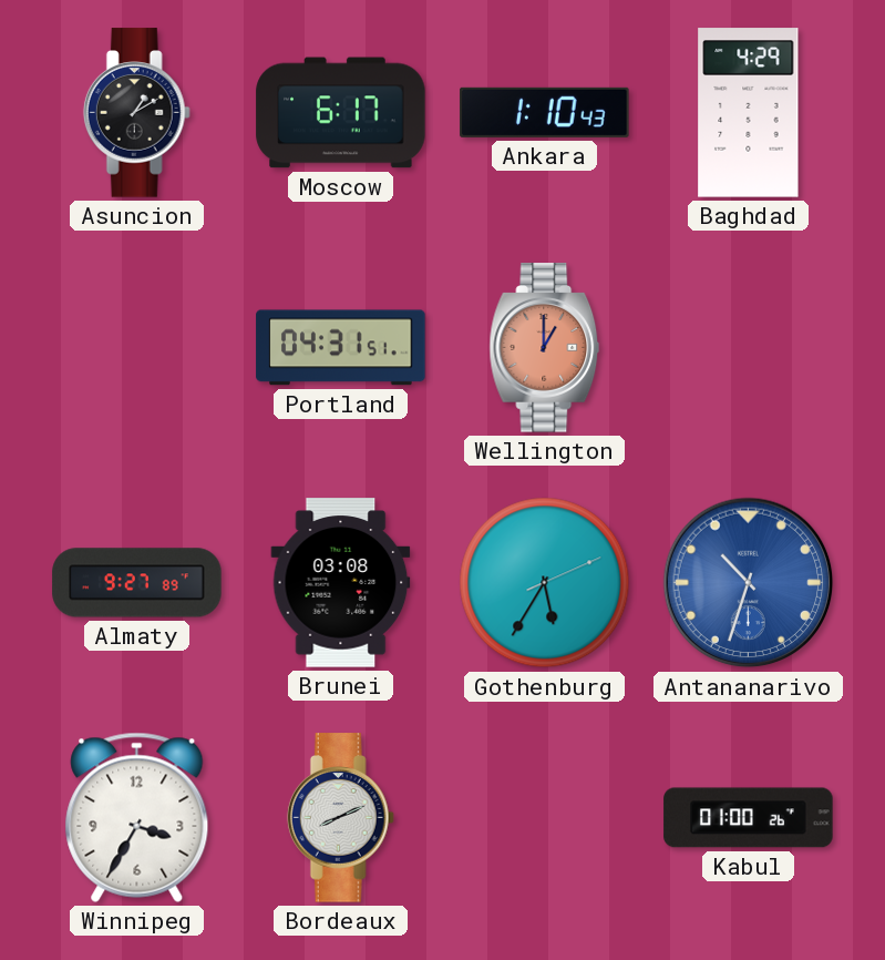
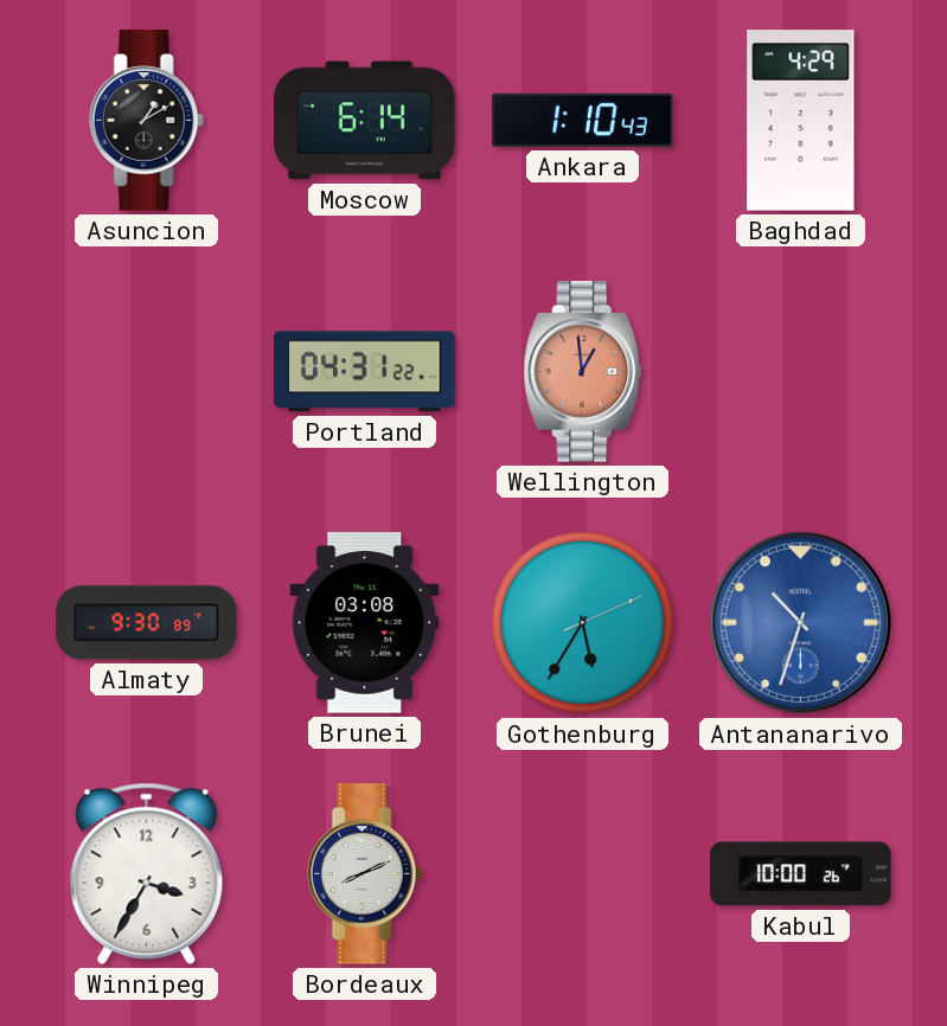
Moscow: 6:17 -> 6:14 (365, 121)
Portland: 04:31:51 -> 04:31:22 (365, 372)
Wellington: 1:00 -> 12:59 (583, 372)
Almaty: 9:27 -> 9:30 (147, 623)
Kabul: 01:00 -> 10:00 (801, 874)
